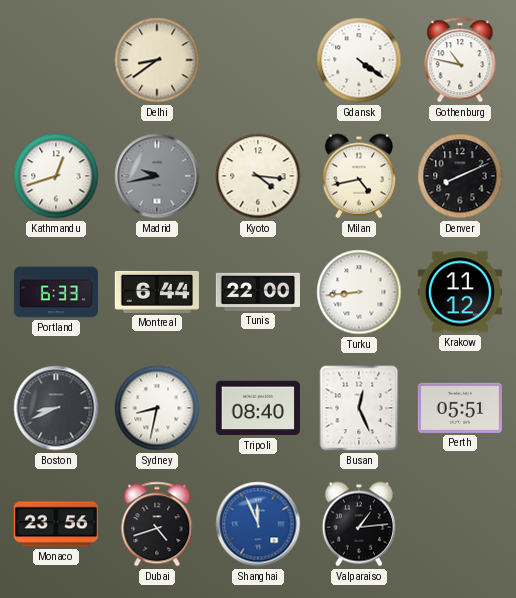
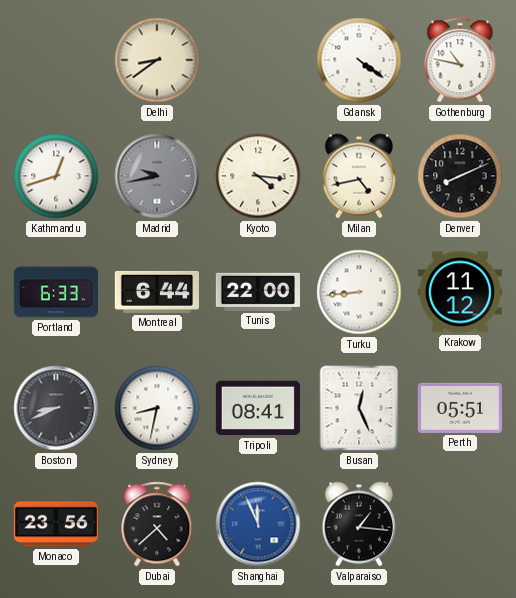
Tripoli: 08:40 -> 08:41 (258, 408)
Dubai: 4:42 -> 4:38 (157, 524)
Valparaiso: 1:14 -> 1:16 (359, 524)
